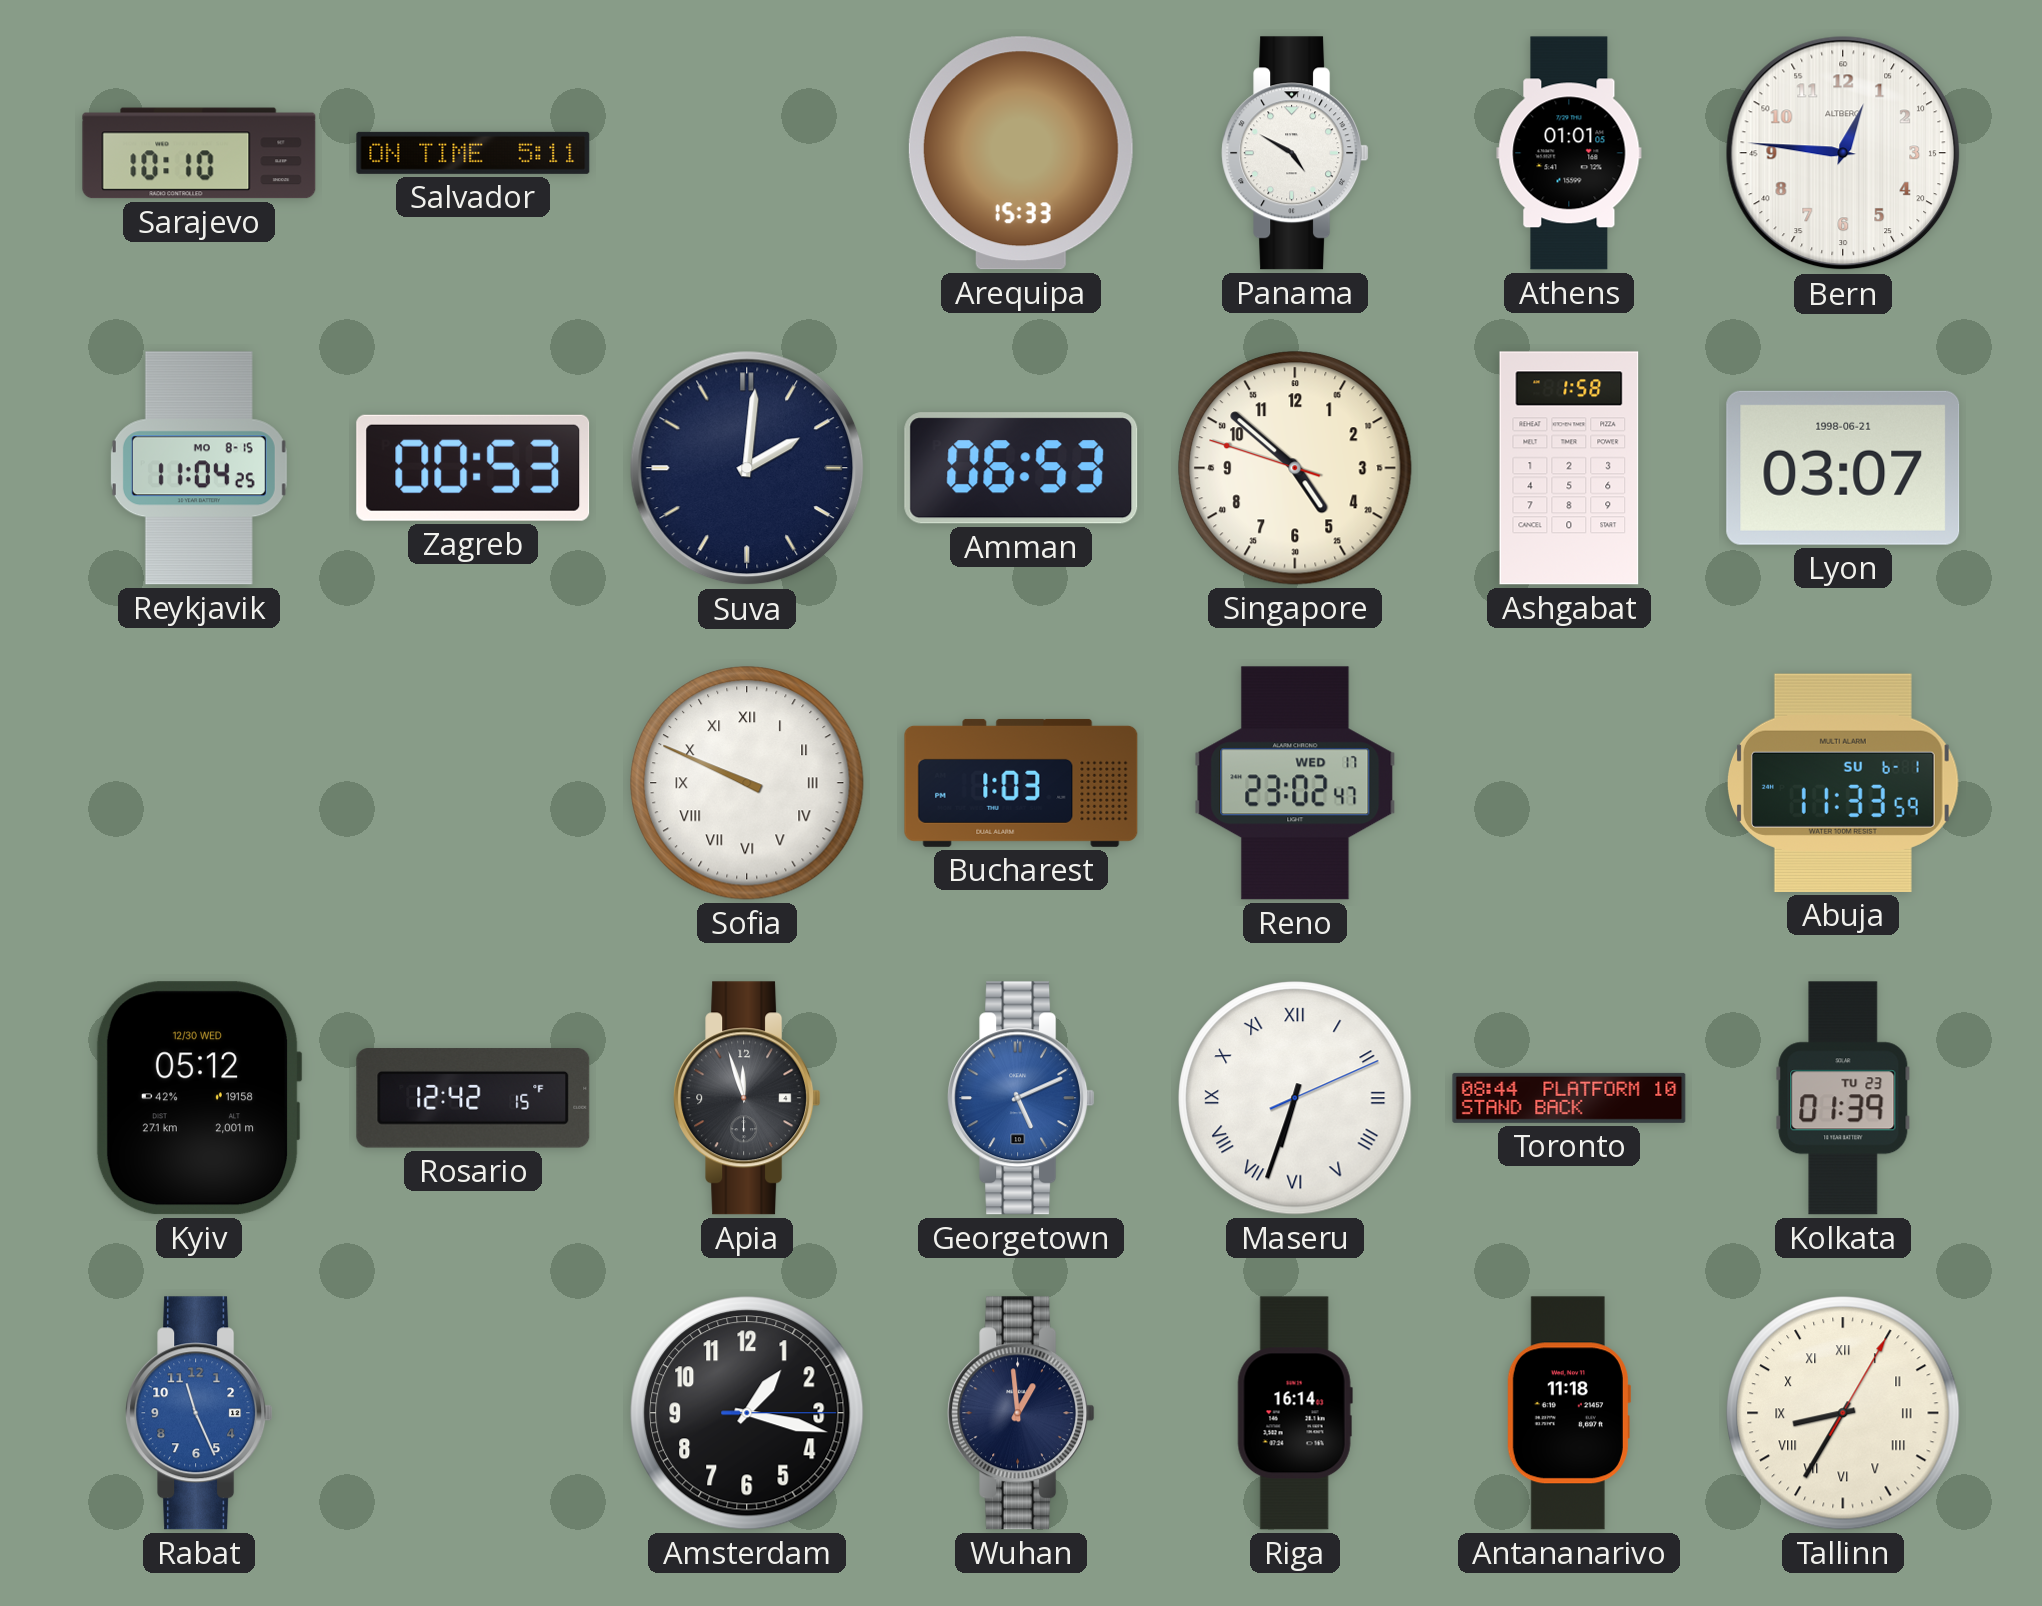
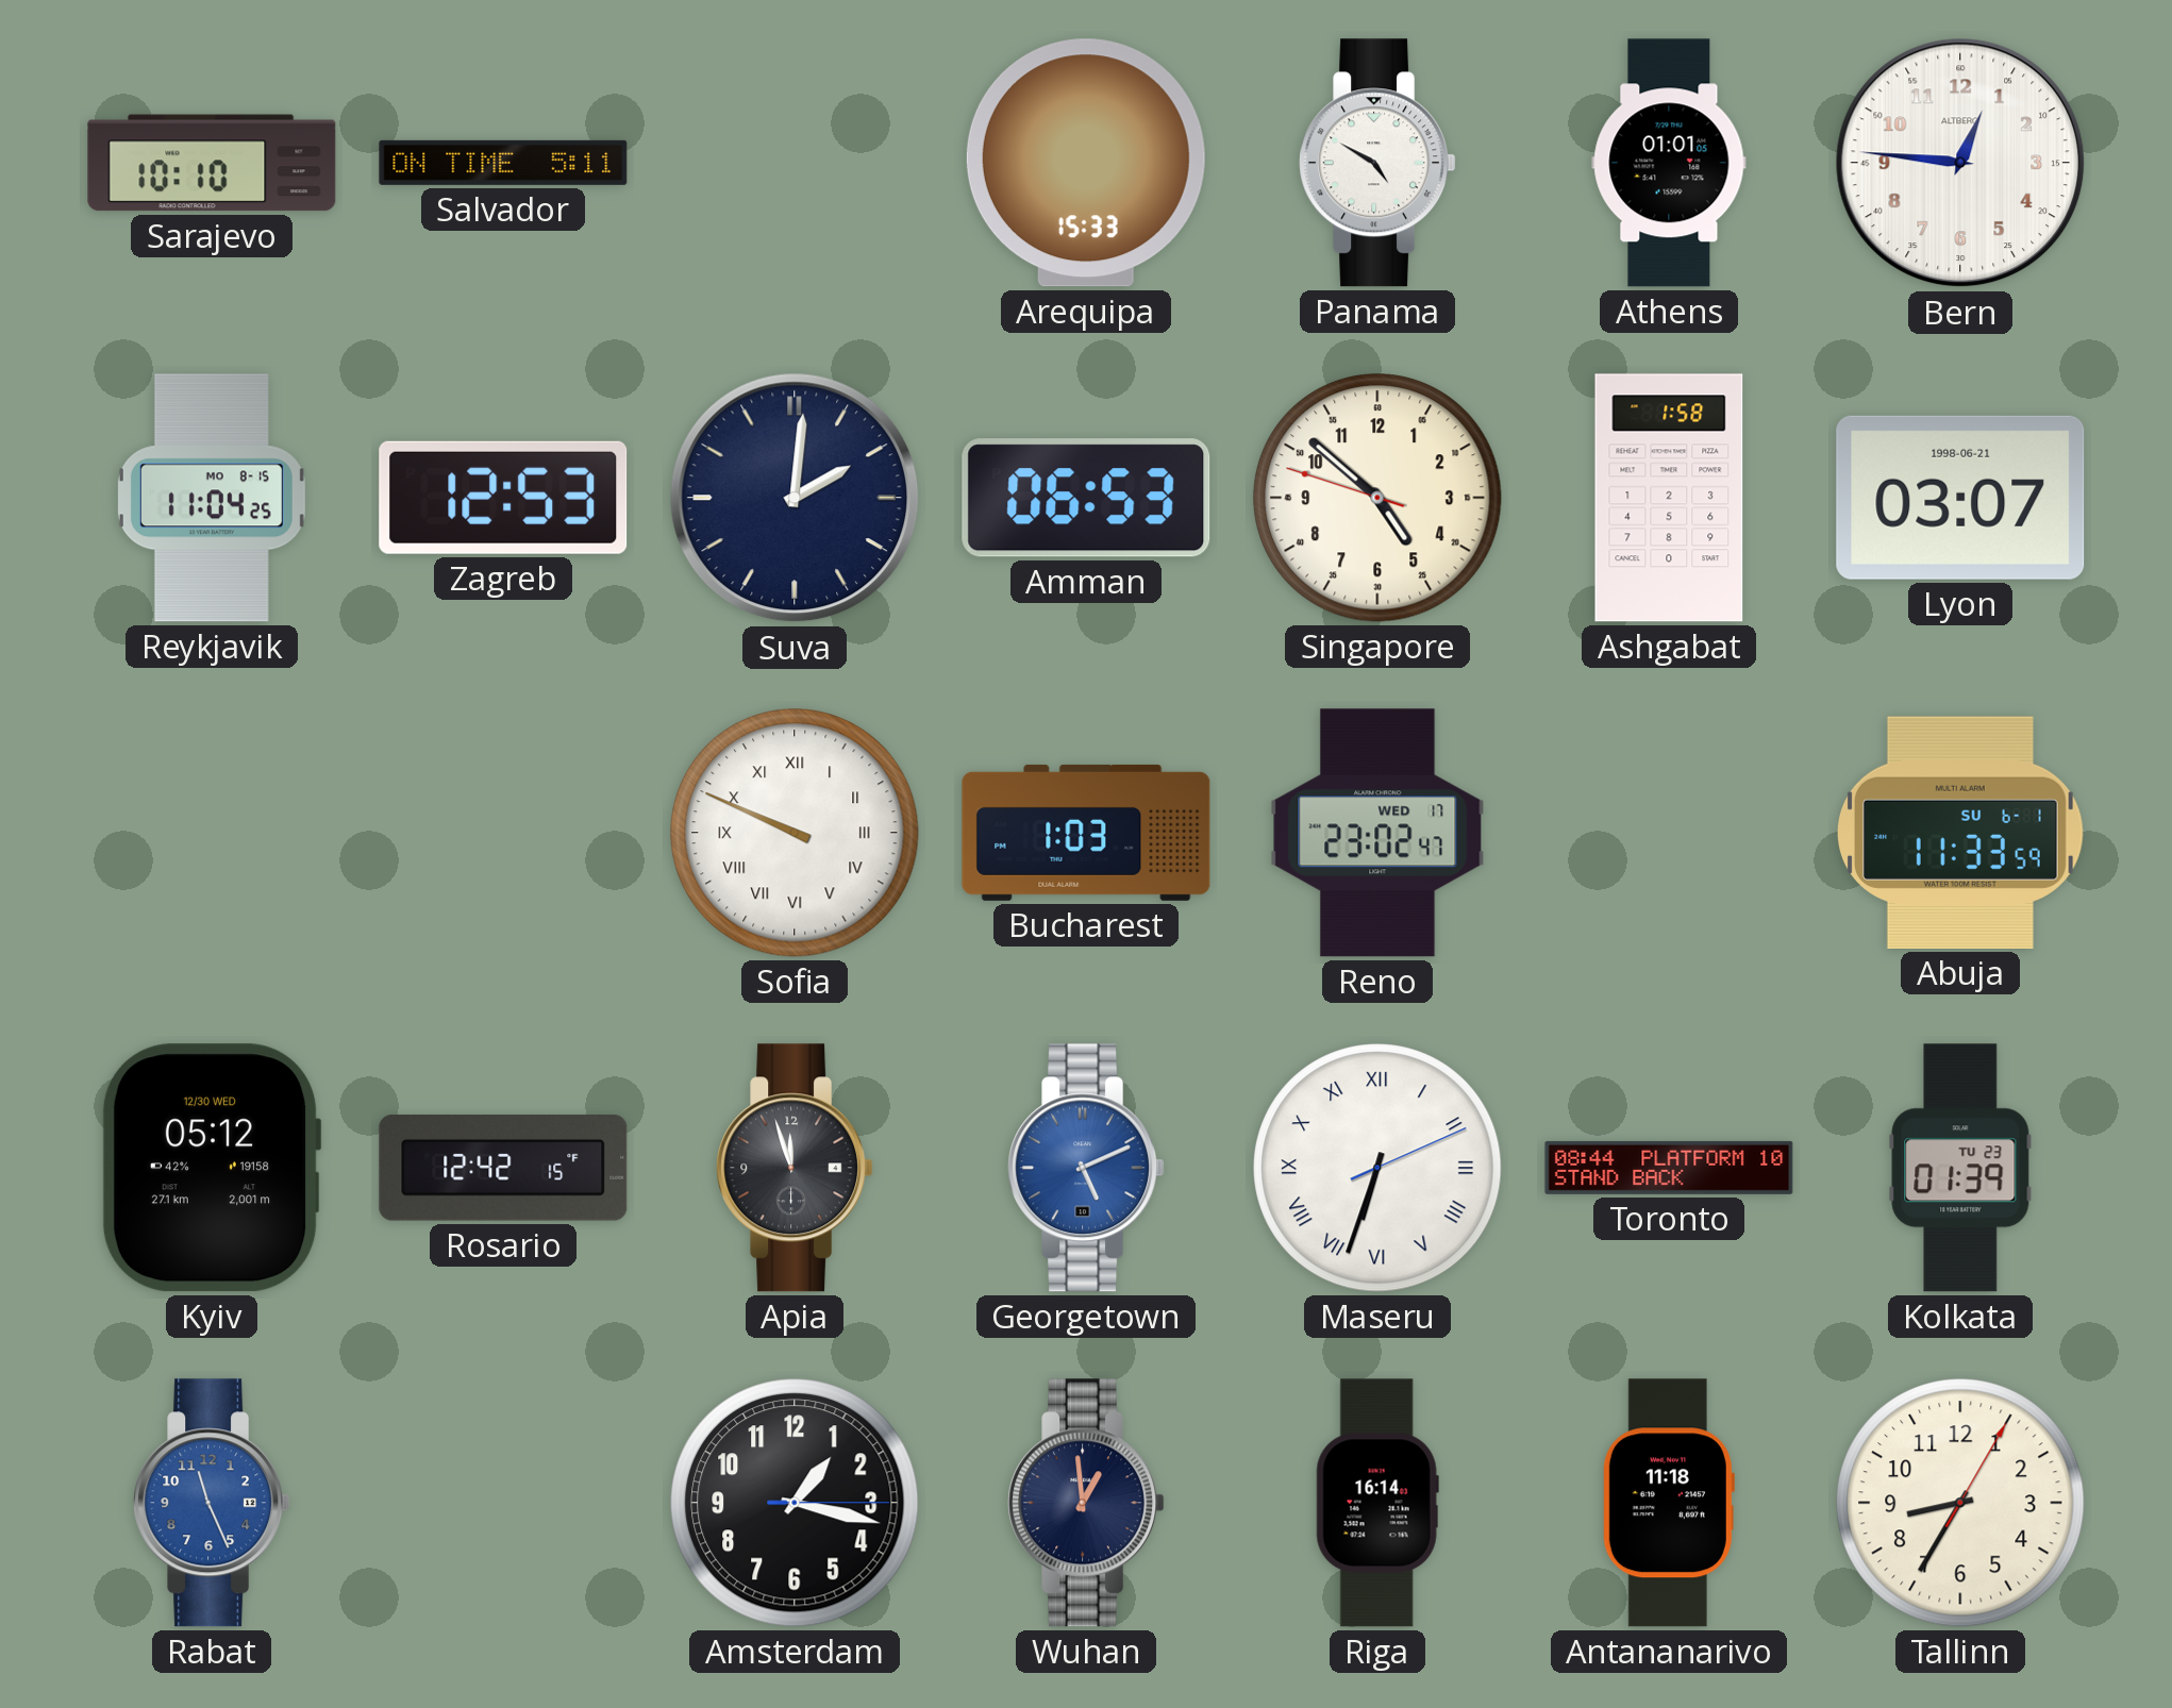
Zagreb: 00:53 -> 12:53 (503, 498)
Tallinn numerals: Roman -> Arabic (1960, 1503)
